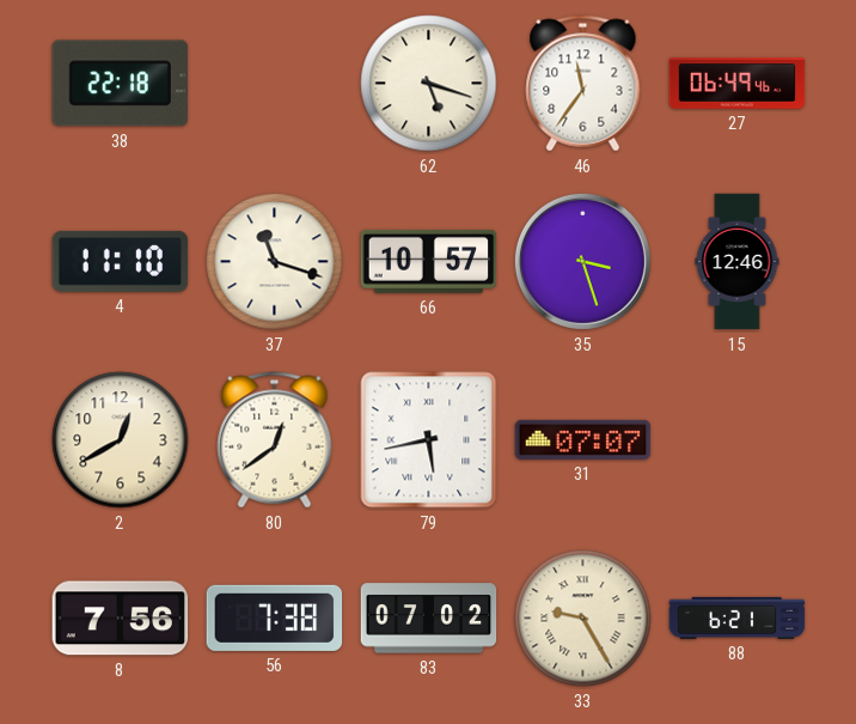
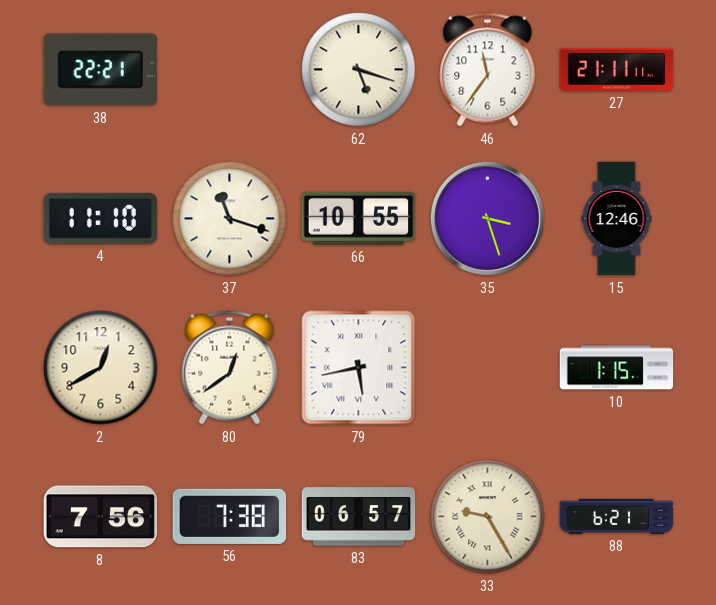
38: 22:18 -> 22:21 (100, 70)
27: 06:49 -> 21:11 (617, 70)
66: 10:57 -> 10:55 (359, 218)
31: 07:07 -> none (583, 439)
10: none -> 1:15 (617, 368)
83: 07:02 -> 06:57 (359, 517)
